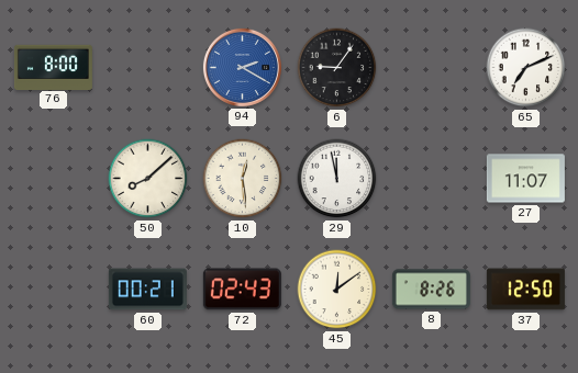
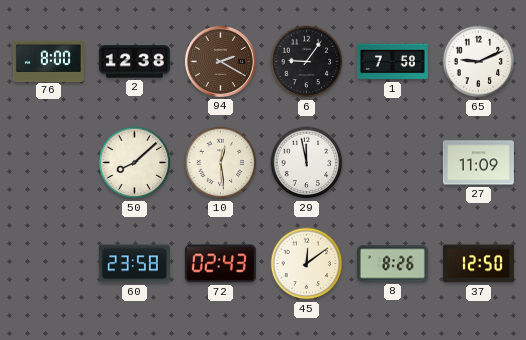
2: none -> 12:38 (134, 62)
94 dial: blue -> brown (220, 61)
1: none -> 7:58 (392, 62)
65: 7:11 -> 9:11 (479, 62)
27: 11:07 -> 11:09 (478, 163)
60: 00:21 -> 23:58 (134, 264)
